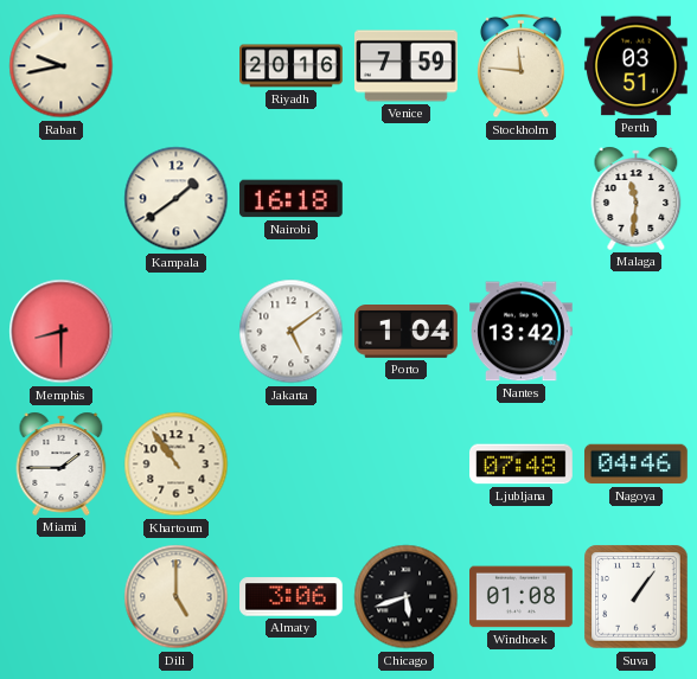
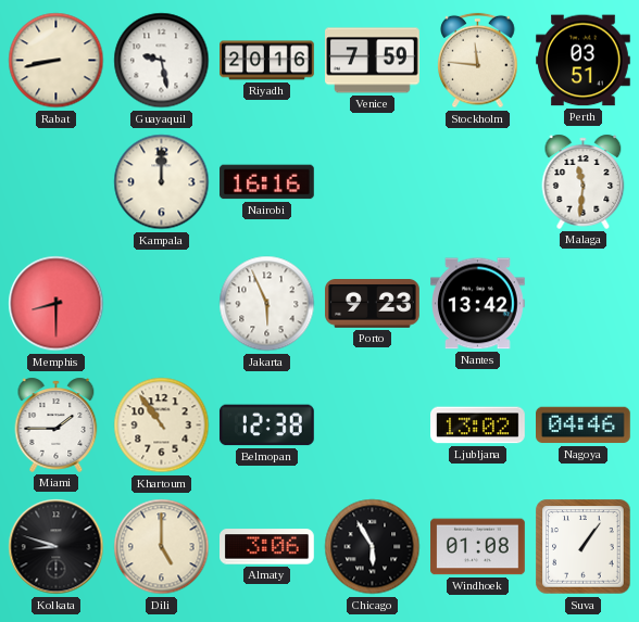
Rabat: 9:43 -> 8:43 (57, 61)
Guayaquil: none -> 9:28 (162, 61)
Kampala: 1:39 -> 12:00 (162, 182)
Nairobi: 16:18 -> 16:16 (267, 182)
Jakarta: 5:09 -> 5:56 (267, 304)
Porto: 1:04 -> 9:23 (373, 304)
Belmopan: none -> 12:38 (266, 426)
Ljubljana: 07:48 -> 13:02 (478, 426)
Kolkata: none -> 8:48 (57, 547)
Chicago: 5:42 -> 5:55 (373, 547)
